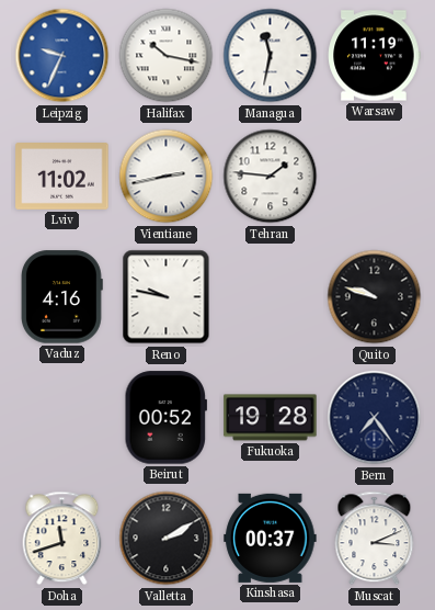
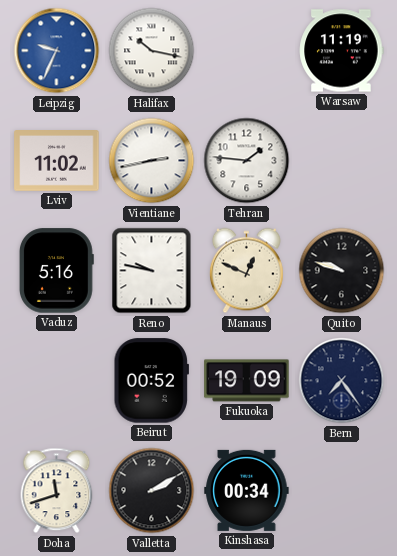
Managua: 11:32 -> none (271, 56)
Vaduz: 4:16 -> 5:16 (56, 271)
Manaus: none -> 12:49 (246, 271)
Fukuoka: 19:28 -> 19:09 (247, 381)
Kinshasa: 00:37 -> 00:34 (247, 490)
Muscat: 3:11 -> none (375, 539)
